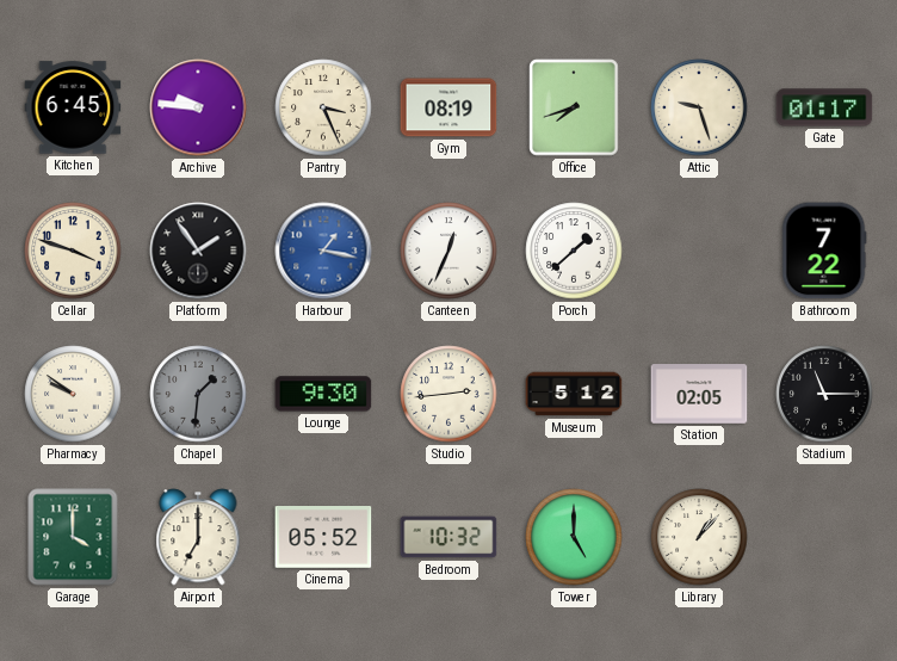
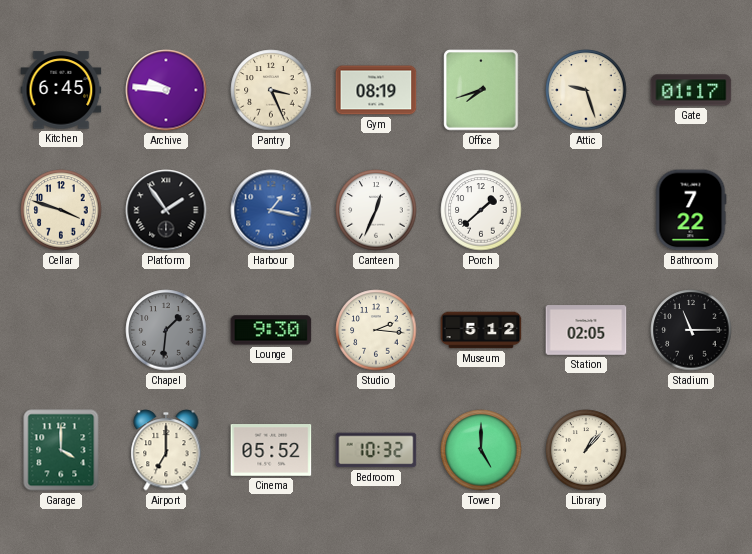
Pharmacy: 9:51 -> none (73, 394)
Studio: 2:44 -> 2:16 (376, 330)
